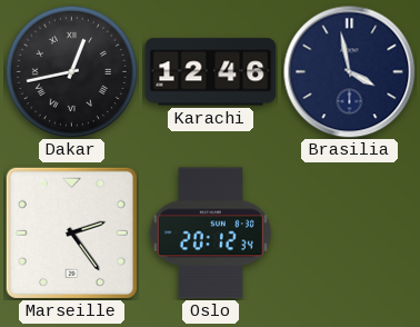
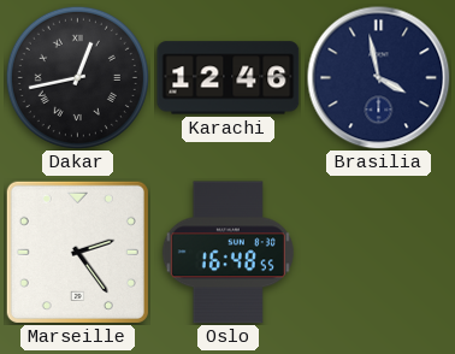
Oslo: 20:12 -> 16:48 (227, 253)
